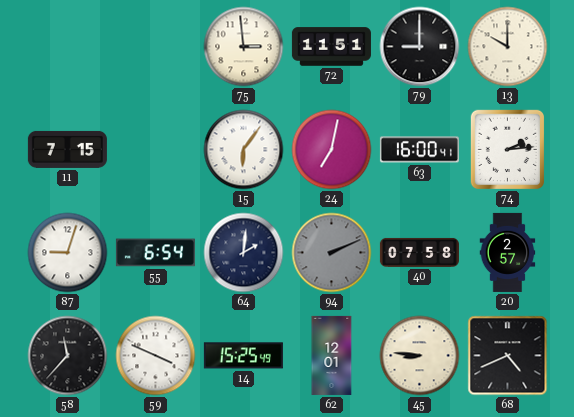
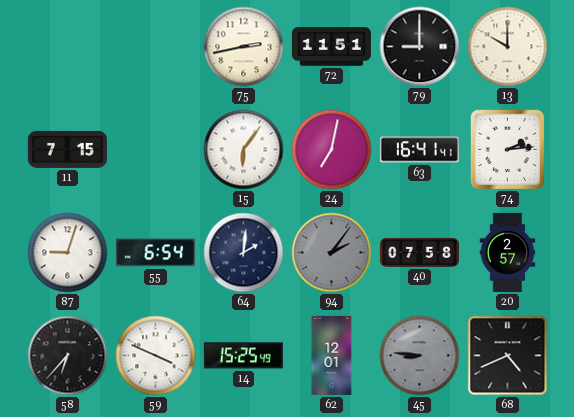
75: 2:59 -> 2:43 (244, 47)
63: 16:00 -> 16:41 (419, 150)
94: 2:11 -> 2:06 (332, 253)
58: 11:37 -> 6:37 (68, 356)
45 dial: cream -> grey (420, 356)
